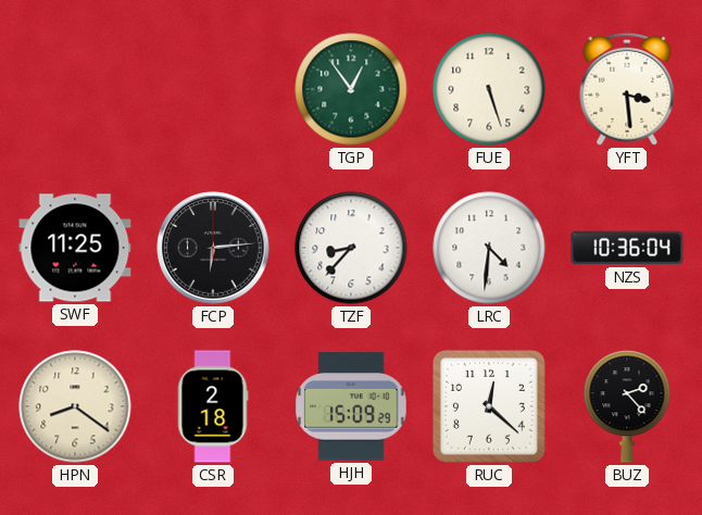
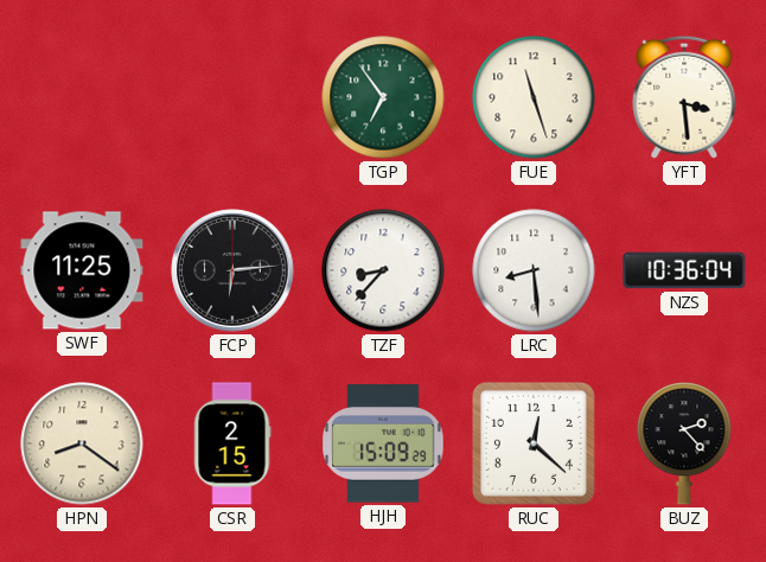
TGP: 12:54 -> 6:54 (383, 97)
FUE: 5:27 -> 11:27 (534, 97)
LRC: 4:31 -> 8:29 (534, 270)
CSR: 2:18 -> 2:15 (232, 443)
